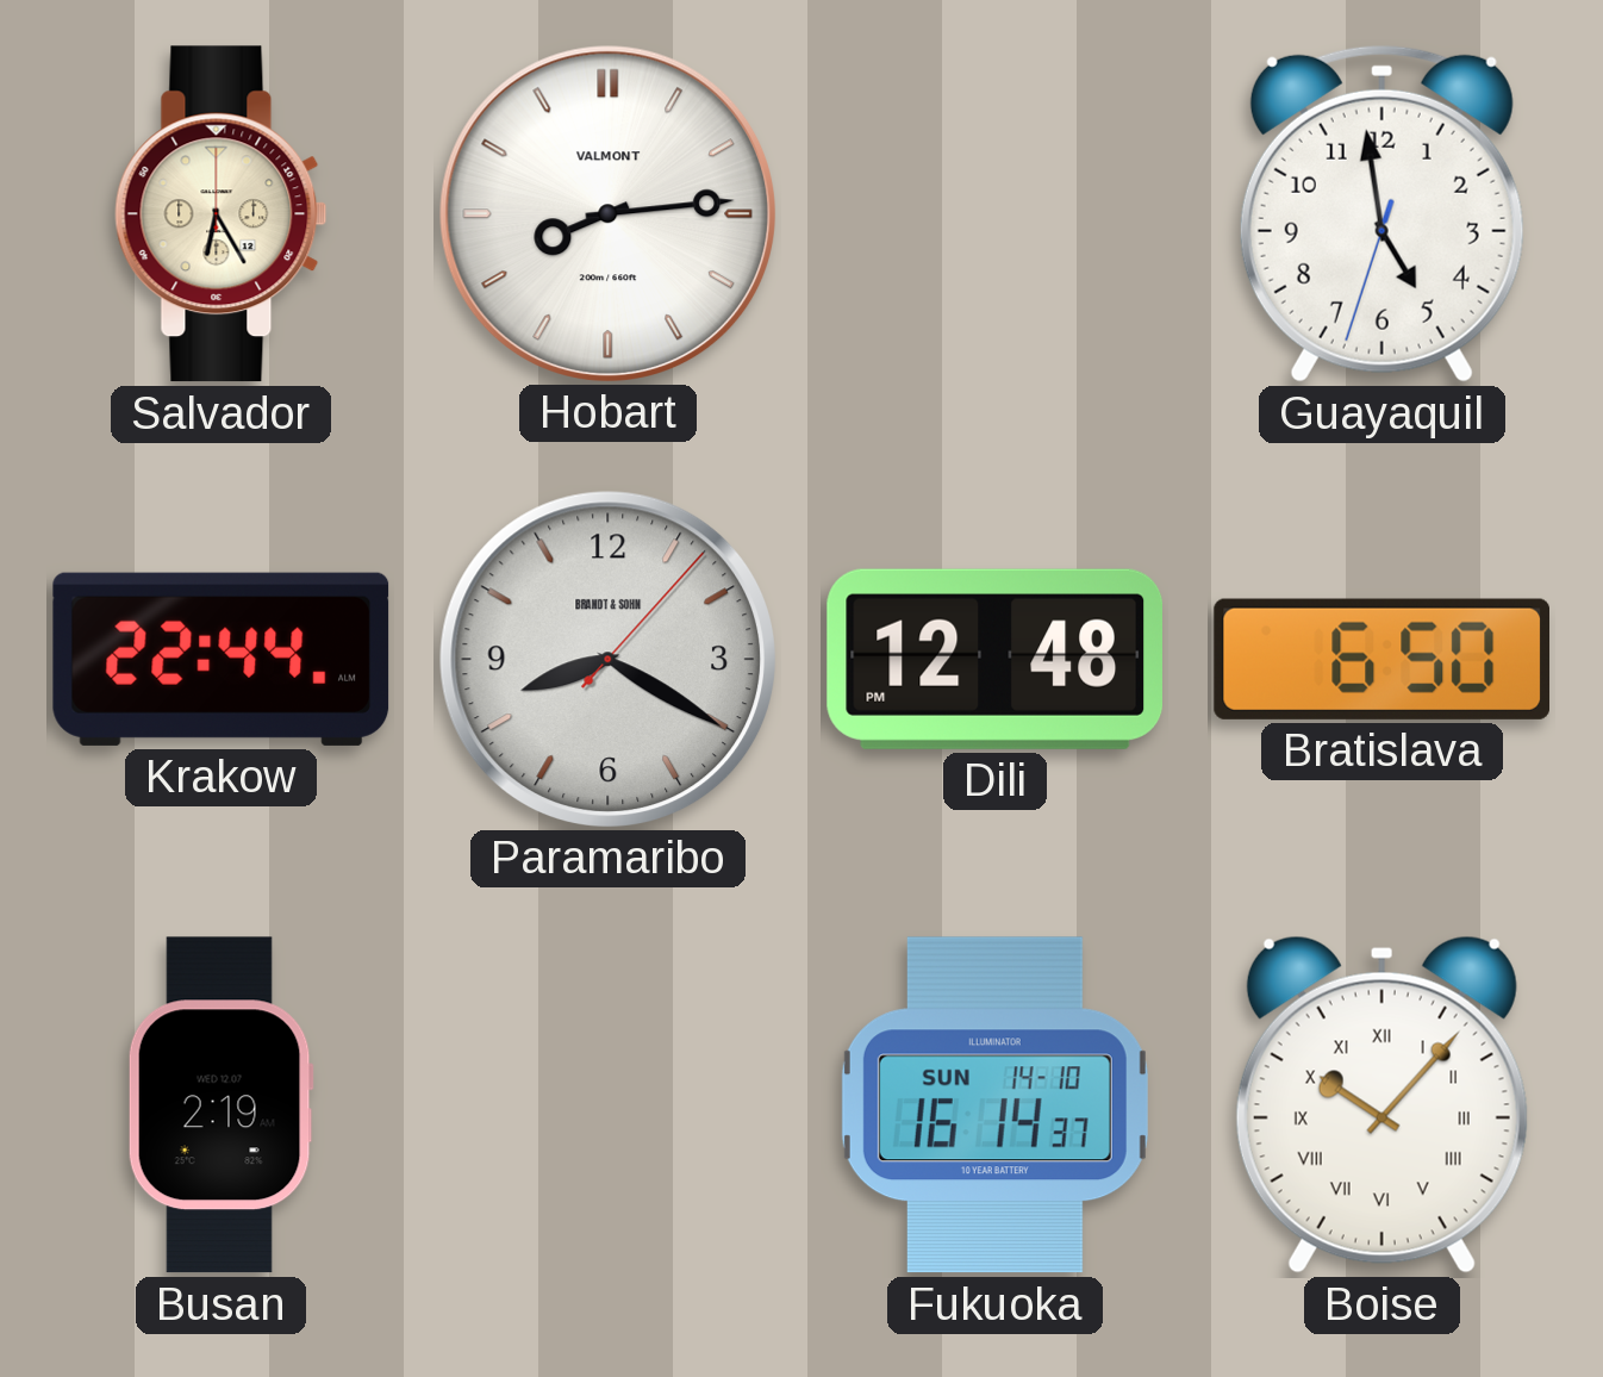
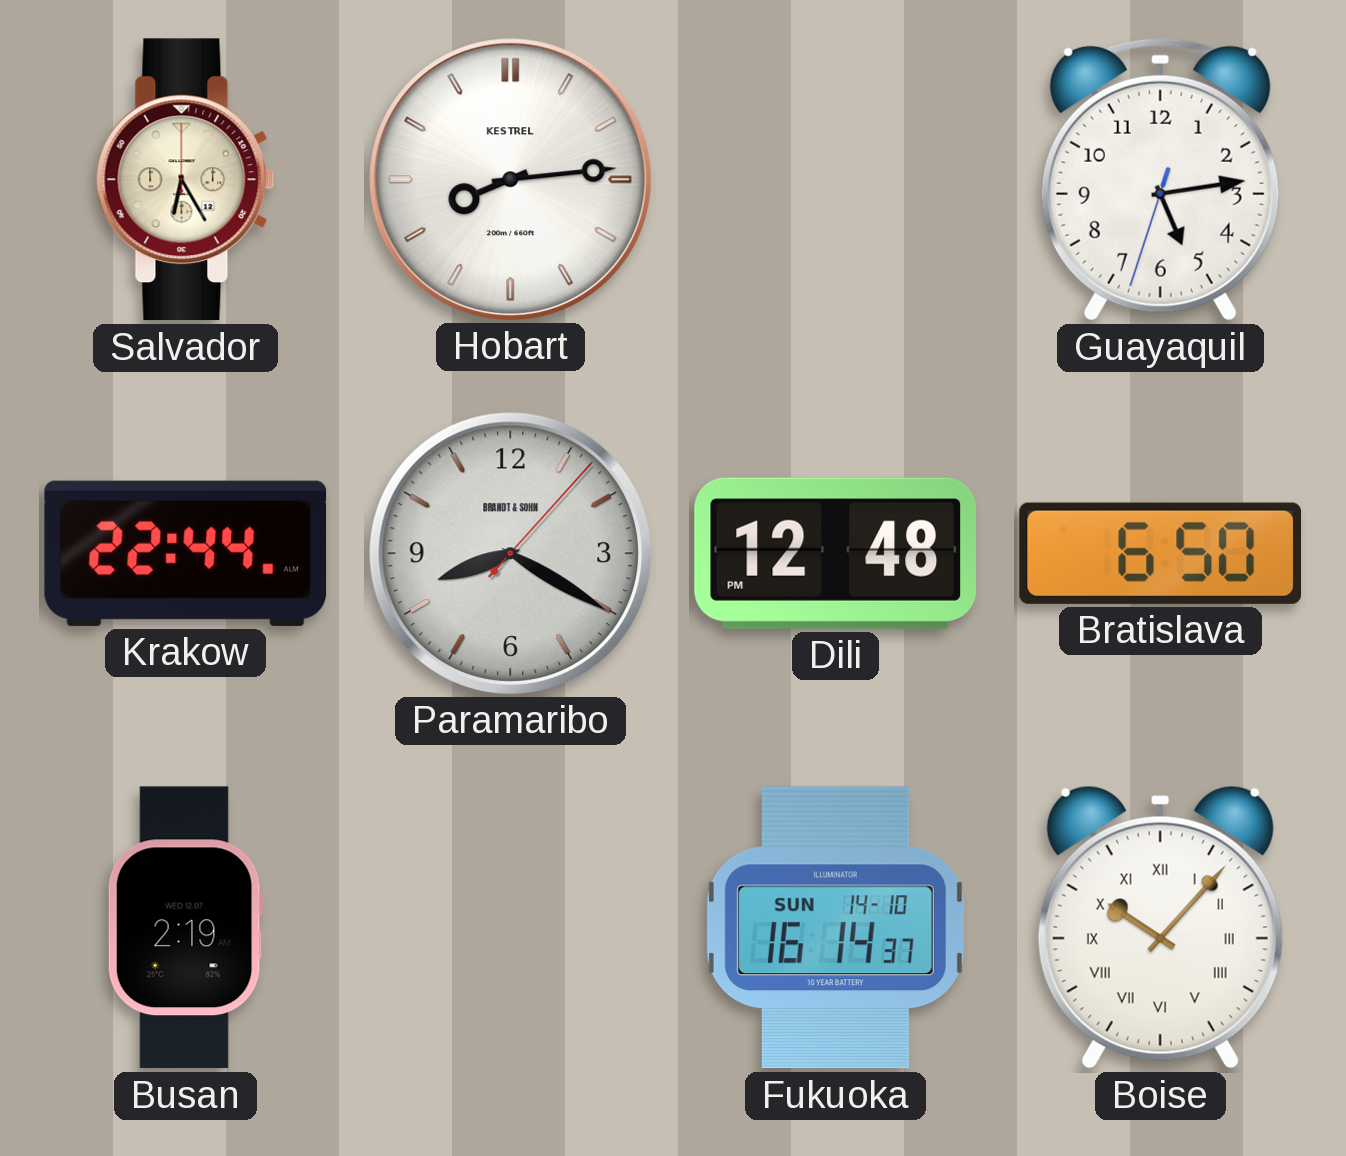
Hobart brand: VALMONT -> KESTREL (510, 179)
Guayaquil: 4:58 -> 5:13 (1160, 179)
